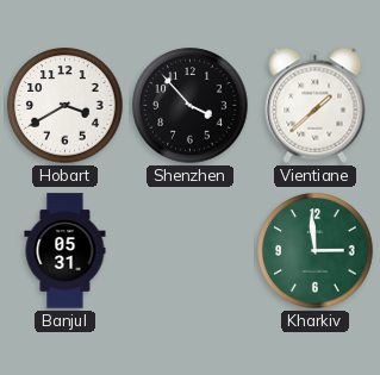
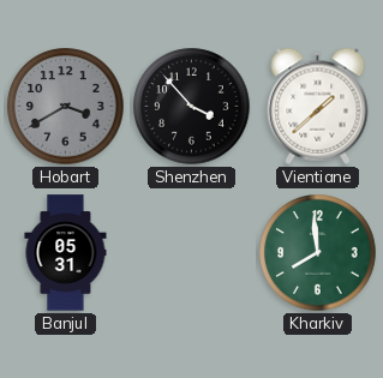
Hobart dial: white -> grey (66, 107)
Kharkiv: 2:59 -> 7:59 (318, 253)
